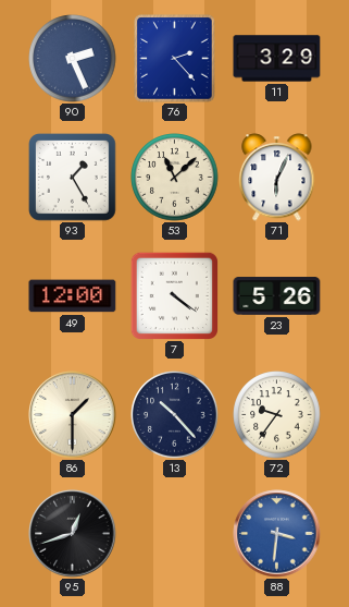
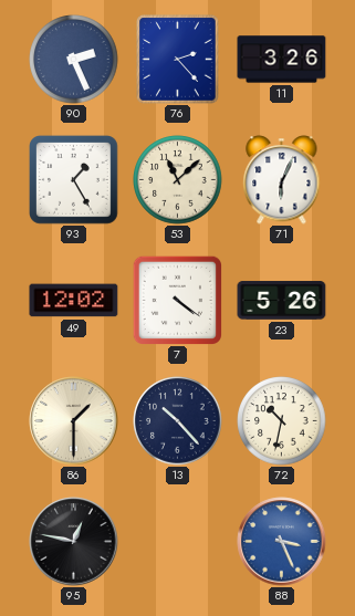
11: 3:29 -> 3:26 (282, 60)
49: 12:00 -> 12:02 (74, 301)
72: 9:36 -> 10:32 (282, 421)
95: 12:42 -> 12:47 (74, 542)
88: 3:31 -> 3:26 (282, 542)
